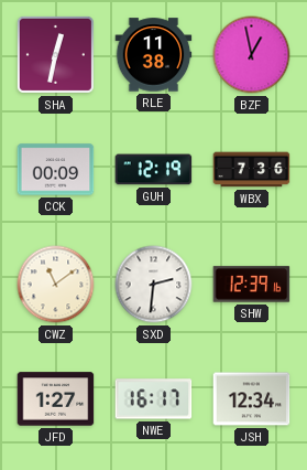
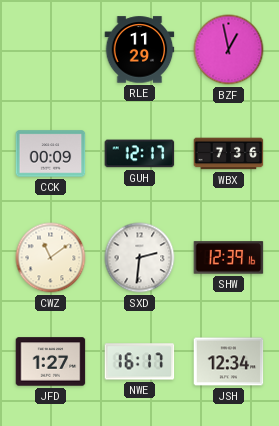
SHA: 12:32 -> none (55, 54)
RLE: 11:38 -> 11:29 (140, 50)
GUH: 12:19 -> 12:17 (140, 154)
